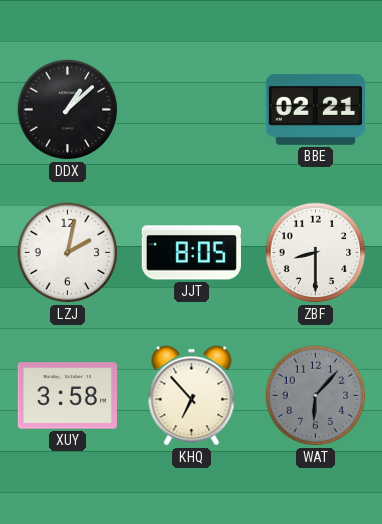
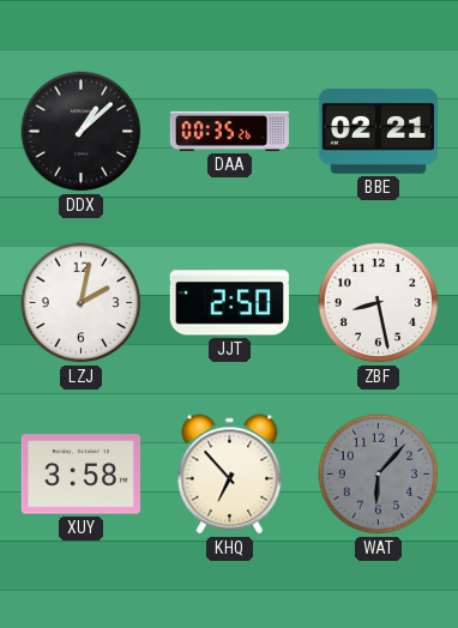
DAA: none -> 00:35 (230, 131)
JJT: 8:05 -> 2:50 (229, 303)
ZBF: 8:30 -> 8:28 (379, 303)
